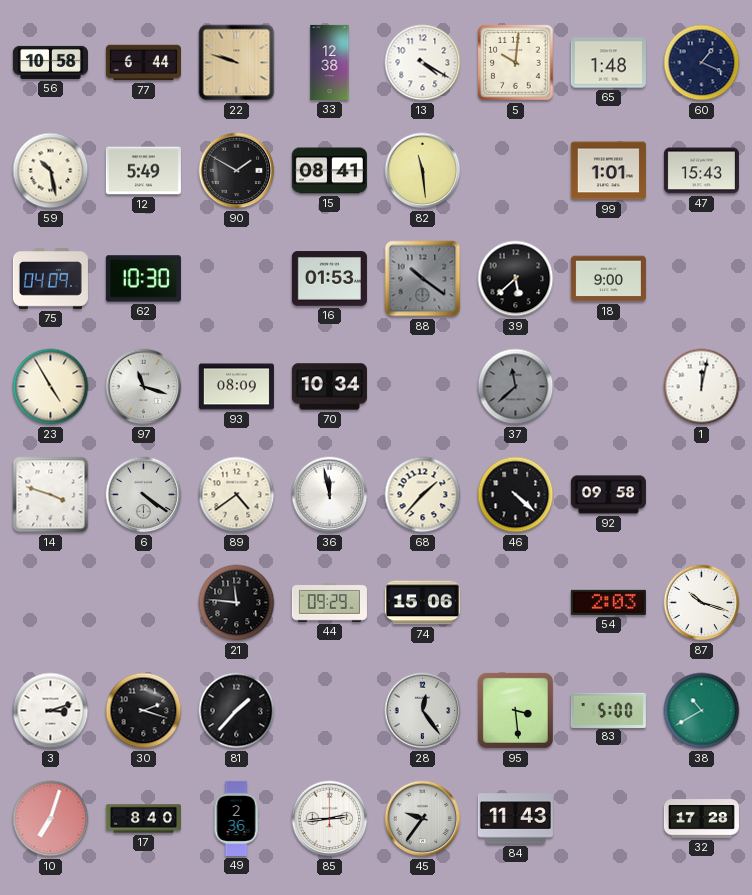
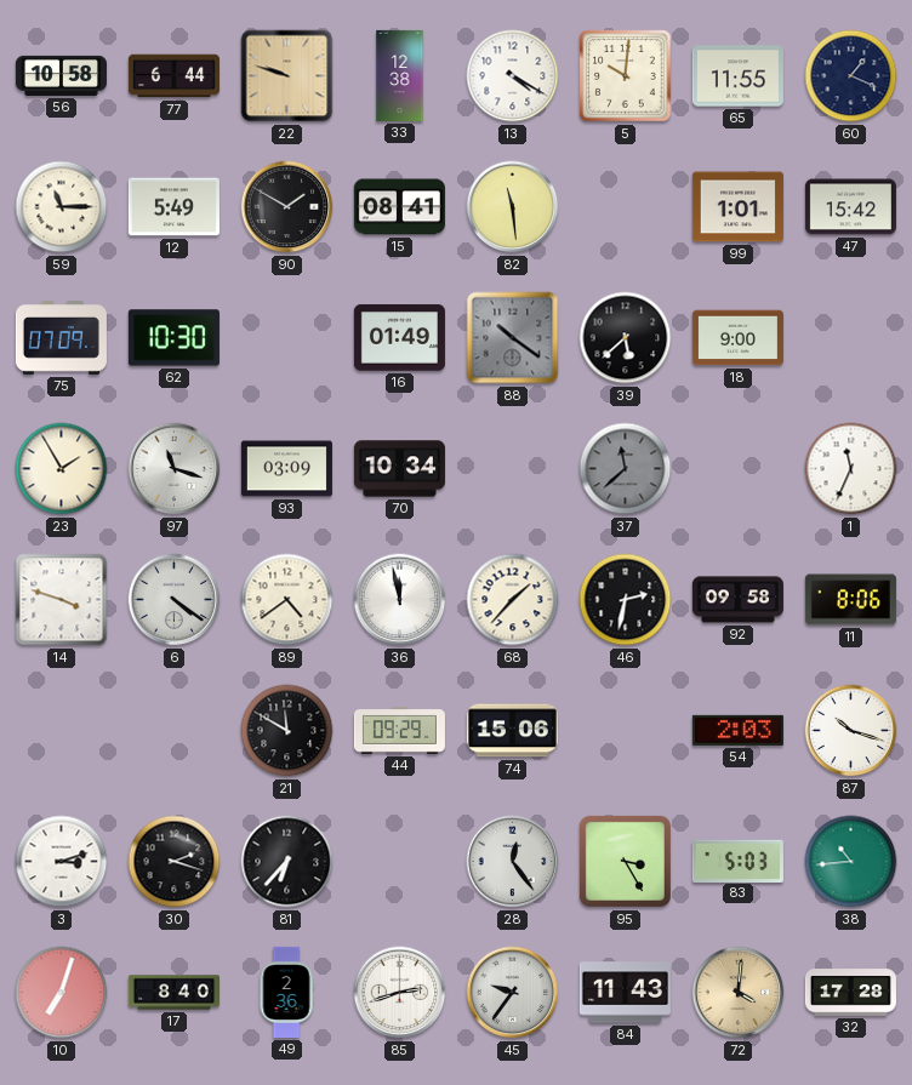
65: 1:48 -> 11:55 (737, 76)
59: 10:28 -> 11:15 (62, 207)
47: 15:43 -> 15:42 (850, 207)
75: 04:09 -> 07:09 (61, 338)
16: 01:53 -> 01:49 (399, 338)
23: 4:55 -> 1:55 (62, 469)
93: 08:09 -> 03:09 (286, 469)
1: 12:02 -> 11:34 (851, 469)
46: 4:22 -> 2:32 (626, 600)
11: none -> 8:06 (850, 600)
21: 11:46 -> 11:50 (287, 731)
81: 1:37 -> 6:37 (287, 862)
95: 3:29 -> 3:25 (625, 861)
83: 5:00 -> 5:03 (737, 861)
38: 10:40 -> 10:44 (851, 862)
85: 2:44 -> 2:42 (400, 993)
72: none -> 4:01 (739, 993)
